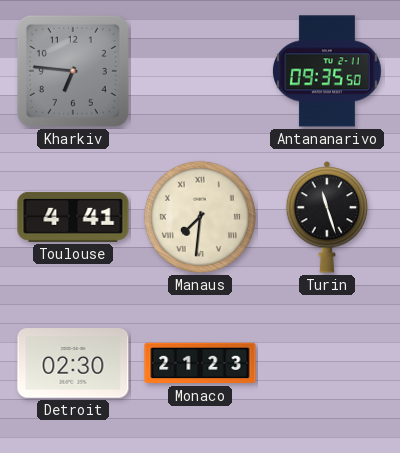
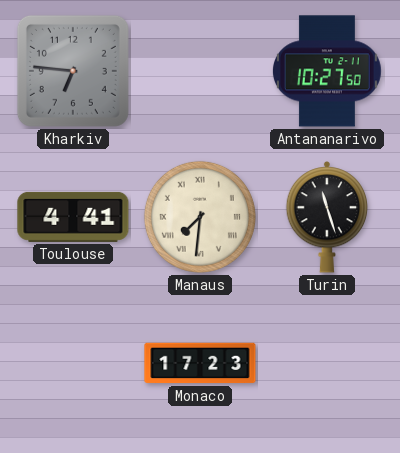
Antananarivo: 09:35 -> 10:27 (327, 71)
Detroit: 02:30 -> none (73, 363)
Monaco: 21:23 -> 17:23 (200, 363)
